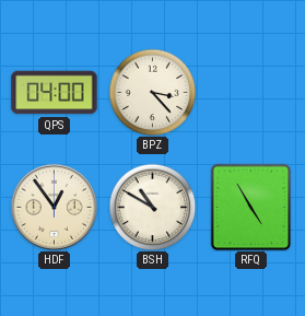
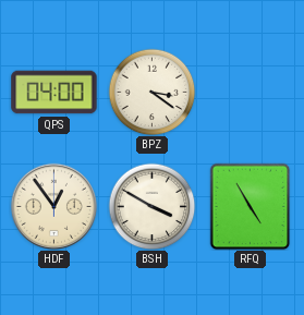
BPZ: 3:23 -> 3:21 (151, 92)
BSH: 10:50 -> 3:50 (151, 206)
